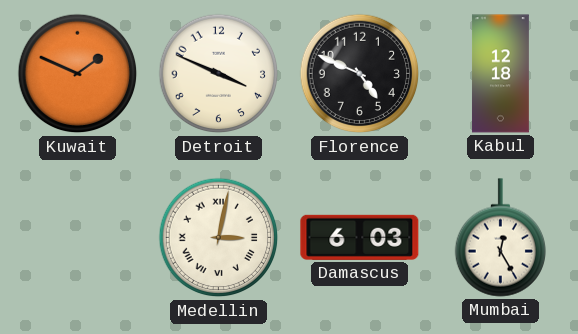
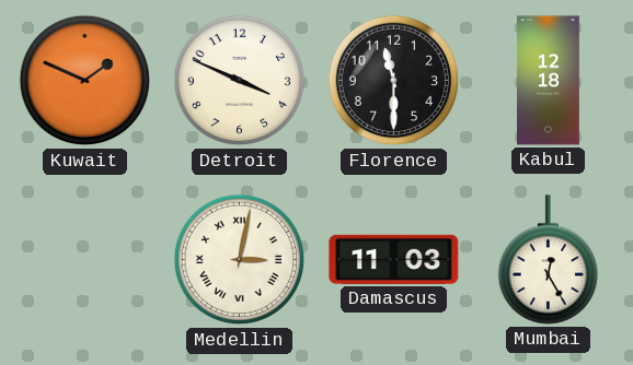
Florence: 4:49 -> 11:30 (394, 81)
Damascus: 6:03 -> 11:03 (394, 259)
